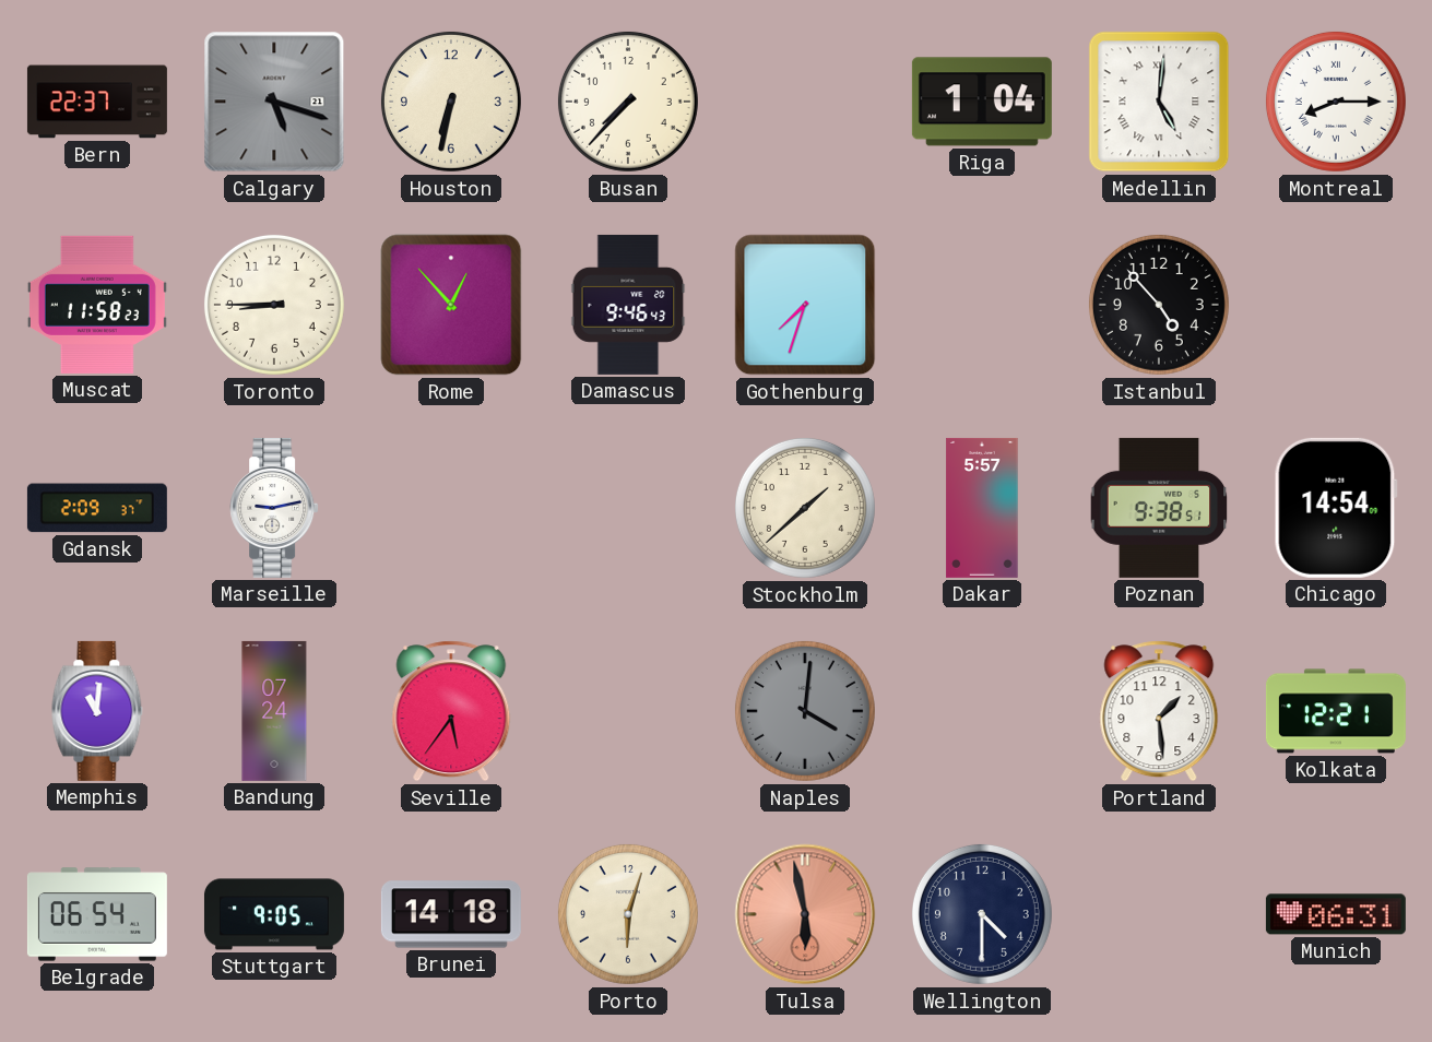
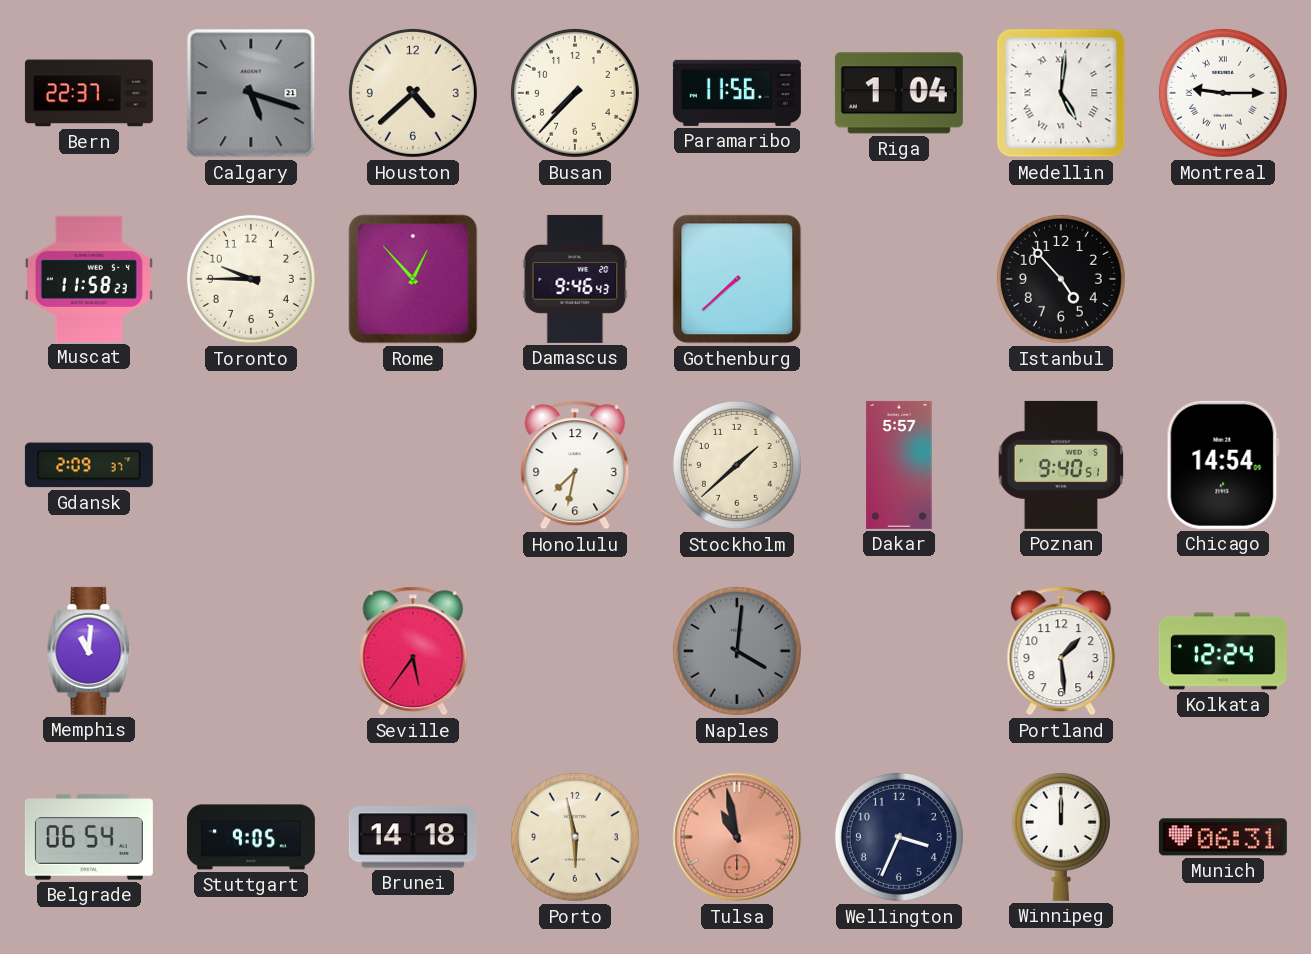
Houston: 6:32 -> 4:38 (413, 93)
Paramaribo: none -> 11:56 (737, 93)
Montreal: 8:15 -> 9:15 (1223, 93)
Toronto: 8:45 -> 9:45 (251, 279)
Gothenburg: 7:33 -> 7:38 (737, 279)
Marseille: 9:13 -> none (274, 508)
Honolulu: none -> 7:32 (575, 465)
Poznan: 9:38 -> 9:40 (1061, 465)
Bandung: 07:24 -> none (274, 711)
Kolkata: 12:21 -> 12:24 (1223, 651)
Porto: 6:03 -> 5:58 (575, 837)
Tulsa: 5:58 -> 10:58 (737, 837)
Wellington: 4:30 -> 3:34 (899, 837)
Winnipeg: none -> 12:00 (1061, 836)
